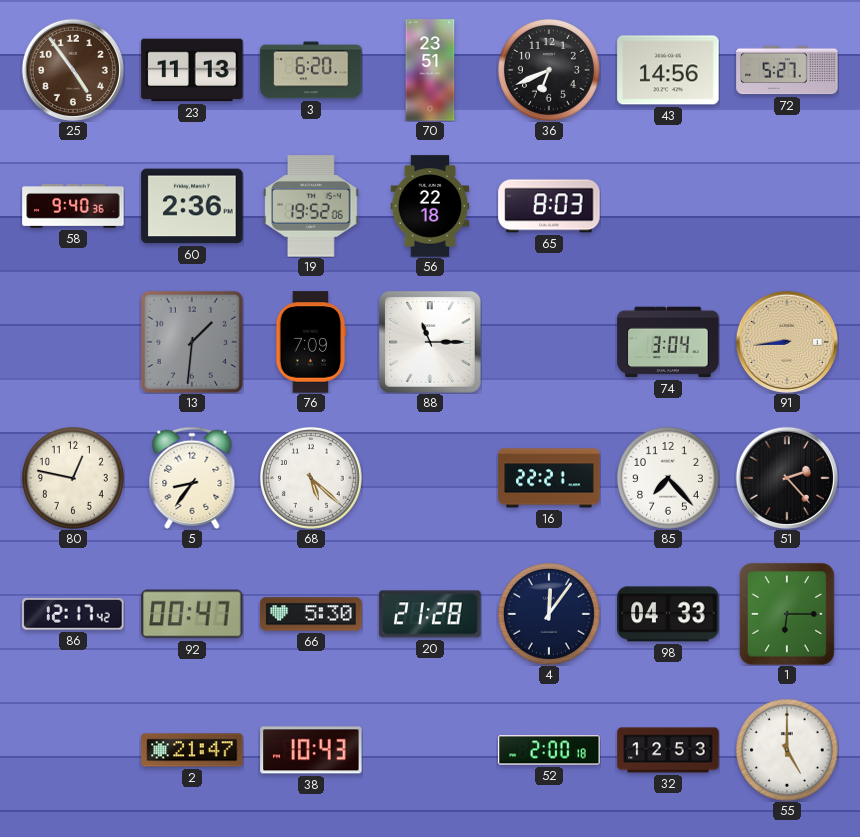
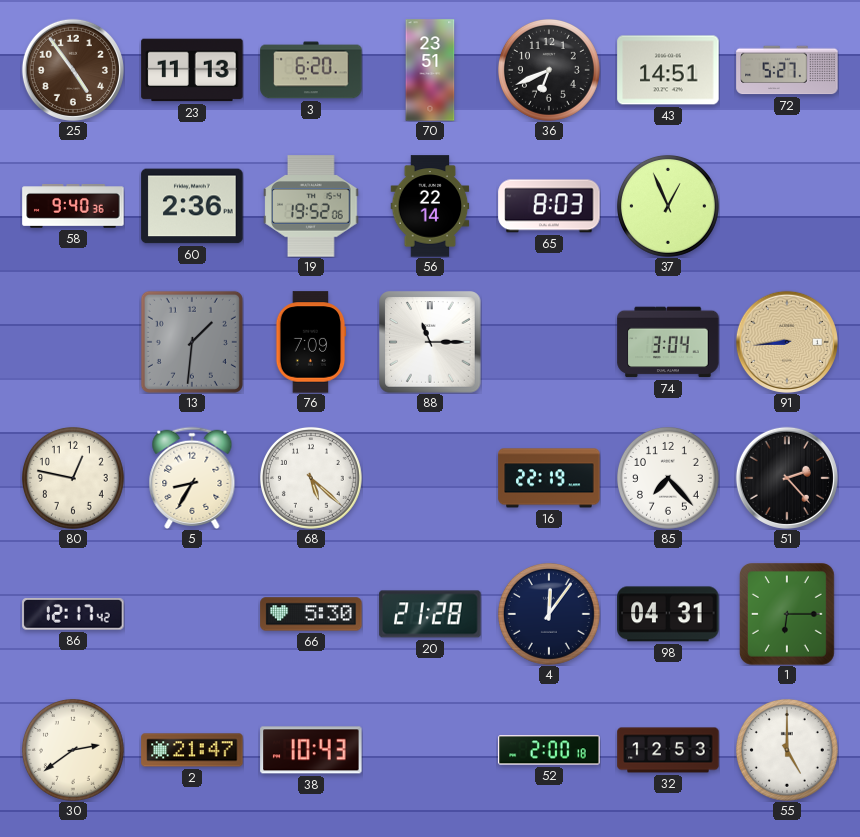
43: 14:56 -> 14:51 (668, 70)
56: 22:18 -> 22:14 (430, 206)
37: none -> 12:56 (668, 206)
5: 8:36 -> 8:35 (192, 478)
16: 22:21 -> 22:19 (549, 478)
92: 00:47 -> none (192, 614)
98: 04:33 -> 04:31 (668, 614)
30: none -> 2:39 (73, 750)
